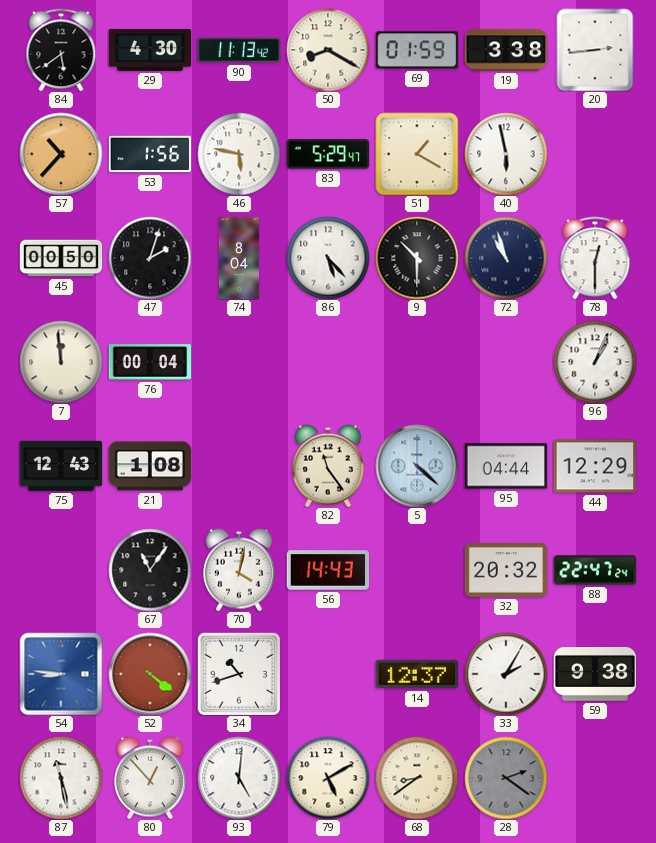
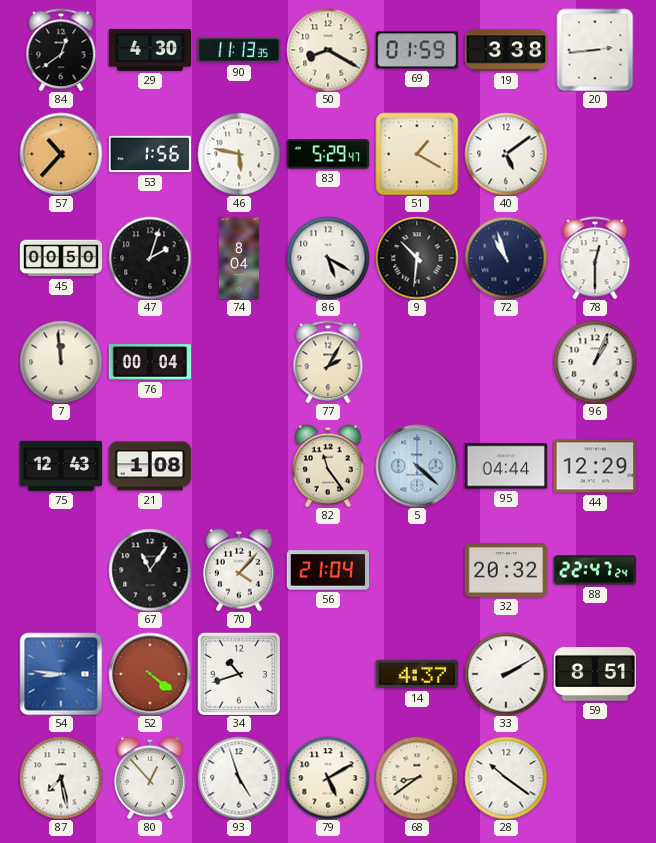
84: 5:39 -> 12:39 (61, 50)
90: 11:13:42 -> 11:13:35 (239, 50)
40: 5:58 -> 5:09 (506, 154)
86: 5:23 -> 5:20 (328, 258)
9: 10:30 -> 10:31 (417, 258)
77: none -> 2:05 (328, 362)
70: 4:02 -> 4:07 (240, 570)
56: 14:43 -> 21:04 (328, 570)
14: 12:37 -> 4:37 (417, 674)
33: 2:05 -> 2:10 (506, 674)
59: 9:38 -> 8:51 (595, 674)
87: 11:28 -> 7:28 (61, 778)
93: 5:01 -> 4:57 (239, 778)
28: 2:21 -> 10:21 (506, 778)
28 dial: grey -> white (506, 778)
